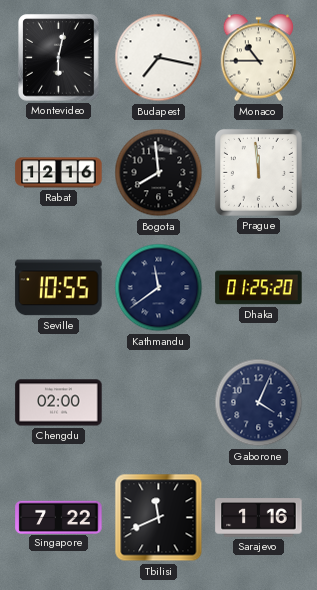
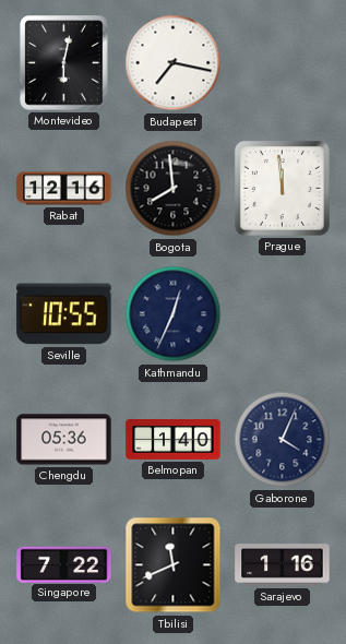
Monaco: 10:45 -> none (258, 58)
Kathmandu: 11:39 -> 12:34 (174, 314)
Dhaka: 01:25 -> none (259, 288)
Chengdu: 02:00 -> 05:36 (64, 440)
Belmopan: none -> 1:40 (174, 440)
